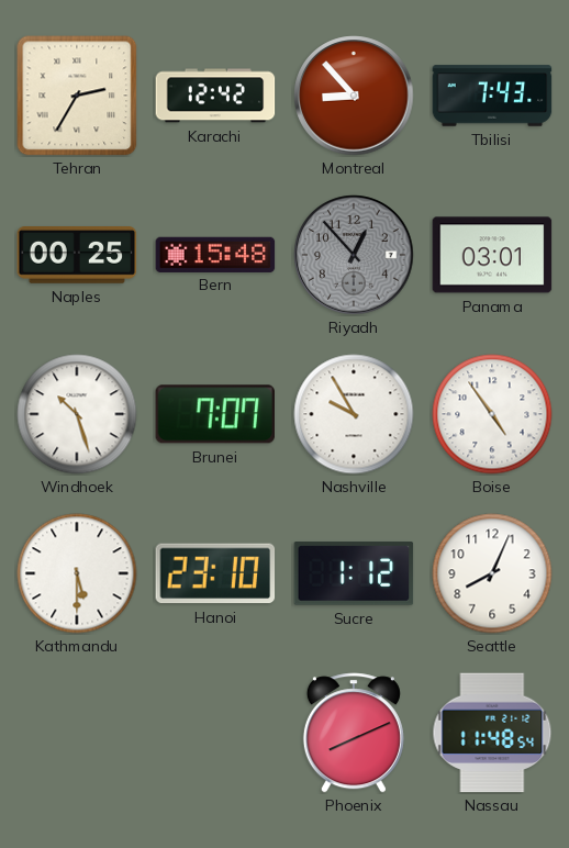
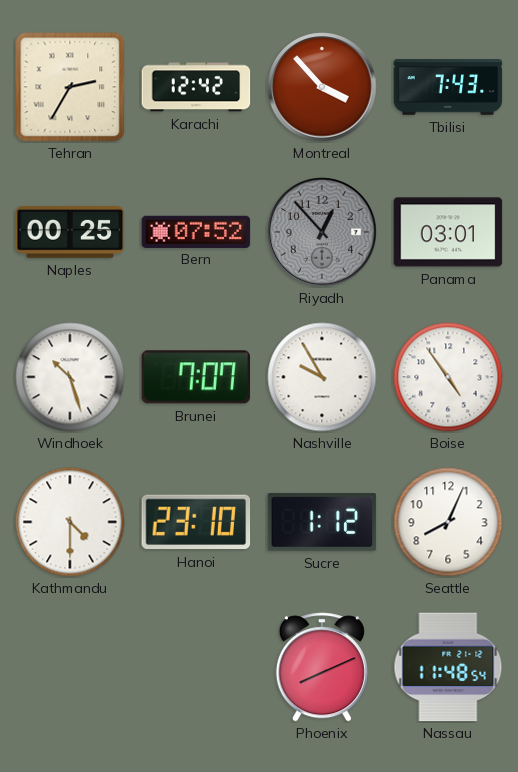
Montreal: 8:53 -> 3:53 (322, 87)
Bern: 15:48 -> 07:52 (196, 231)
Kathmandu: 5:30 -> 4:30 (70, 522)
